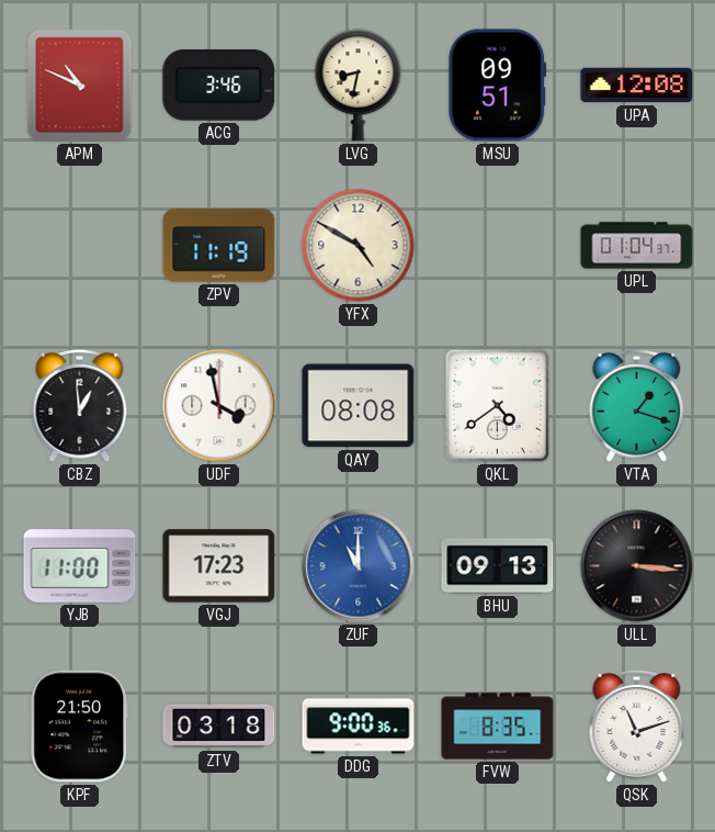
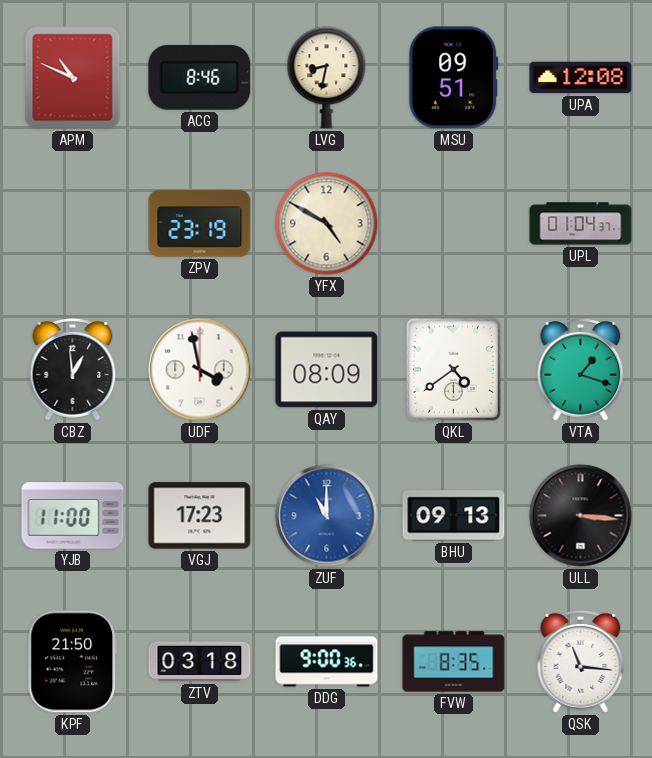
ACG: 3:46 -> 8:46 (200, 77)
ZPV: 11:19 -> 23:19 (200, 224)
QAY: 08:08 -> 08:09 (327, 370)
QSK: 11:12 -> 11:16 (581, 661)
